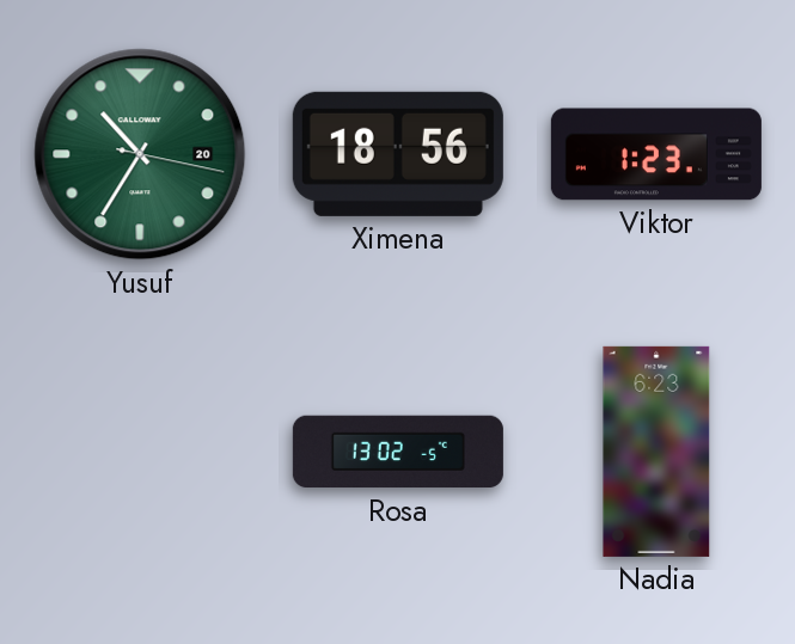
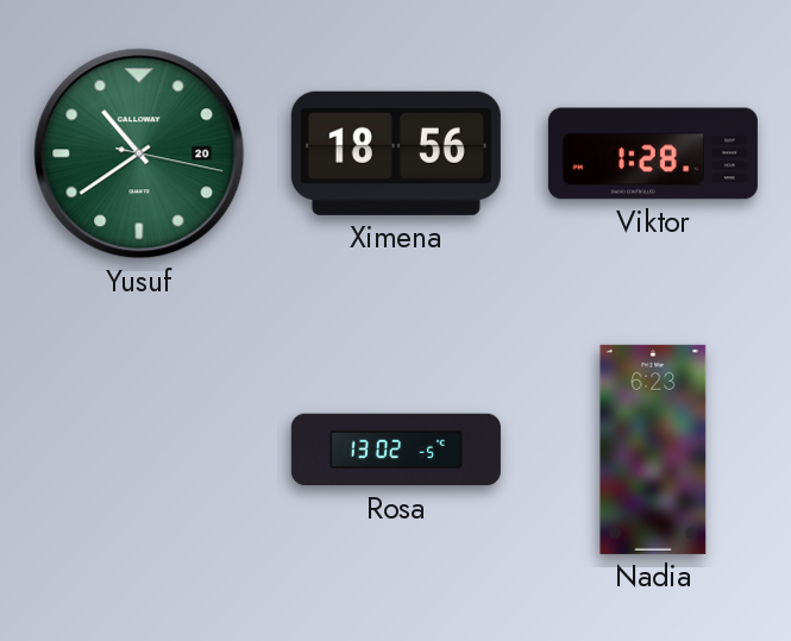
Yusuf: 10:35 -> 10:39 (139, 153)
Viktor: 1:23 -> 1:28 (653, 153)
